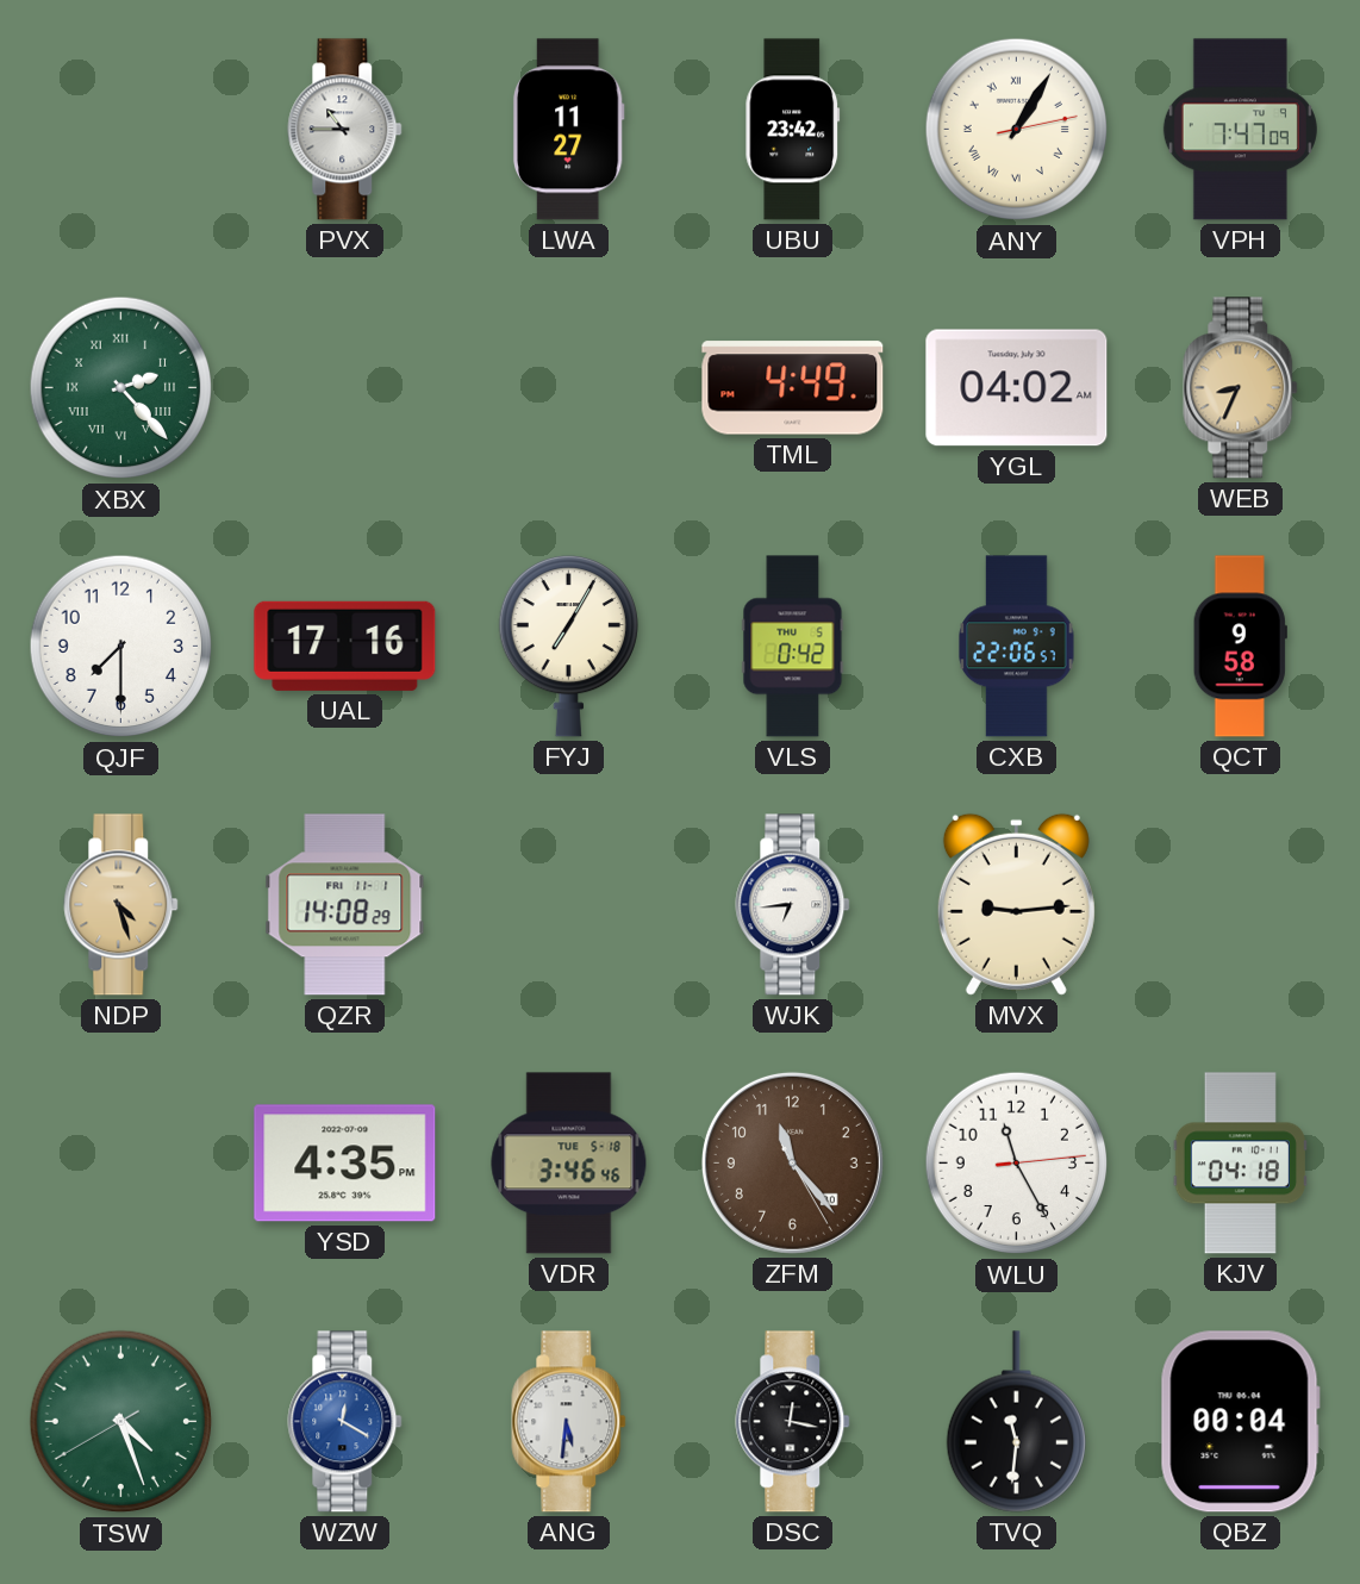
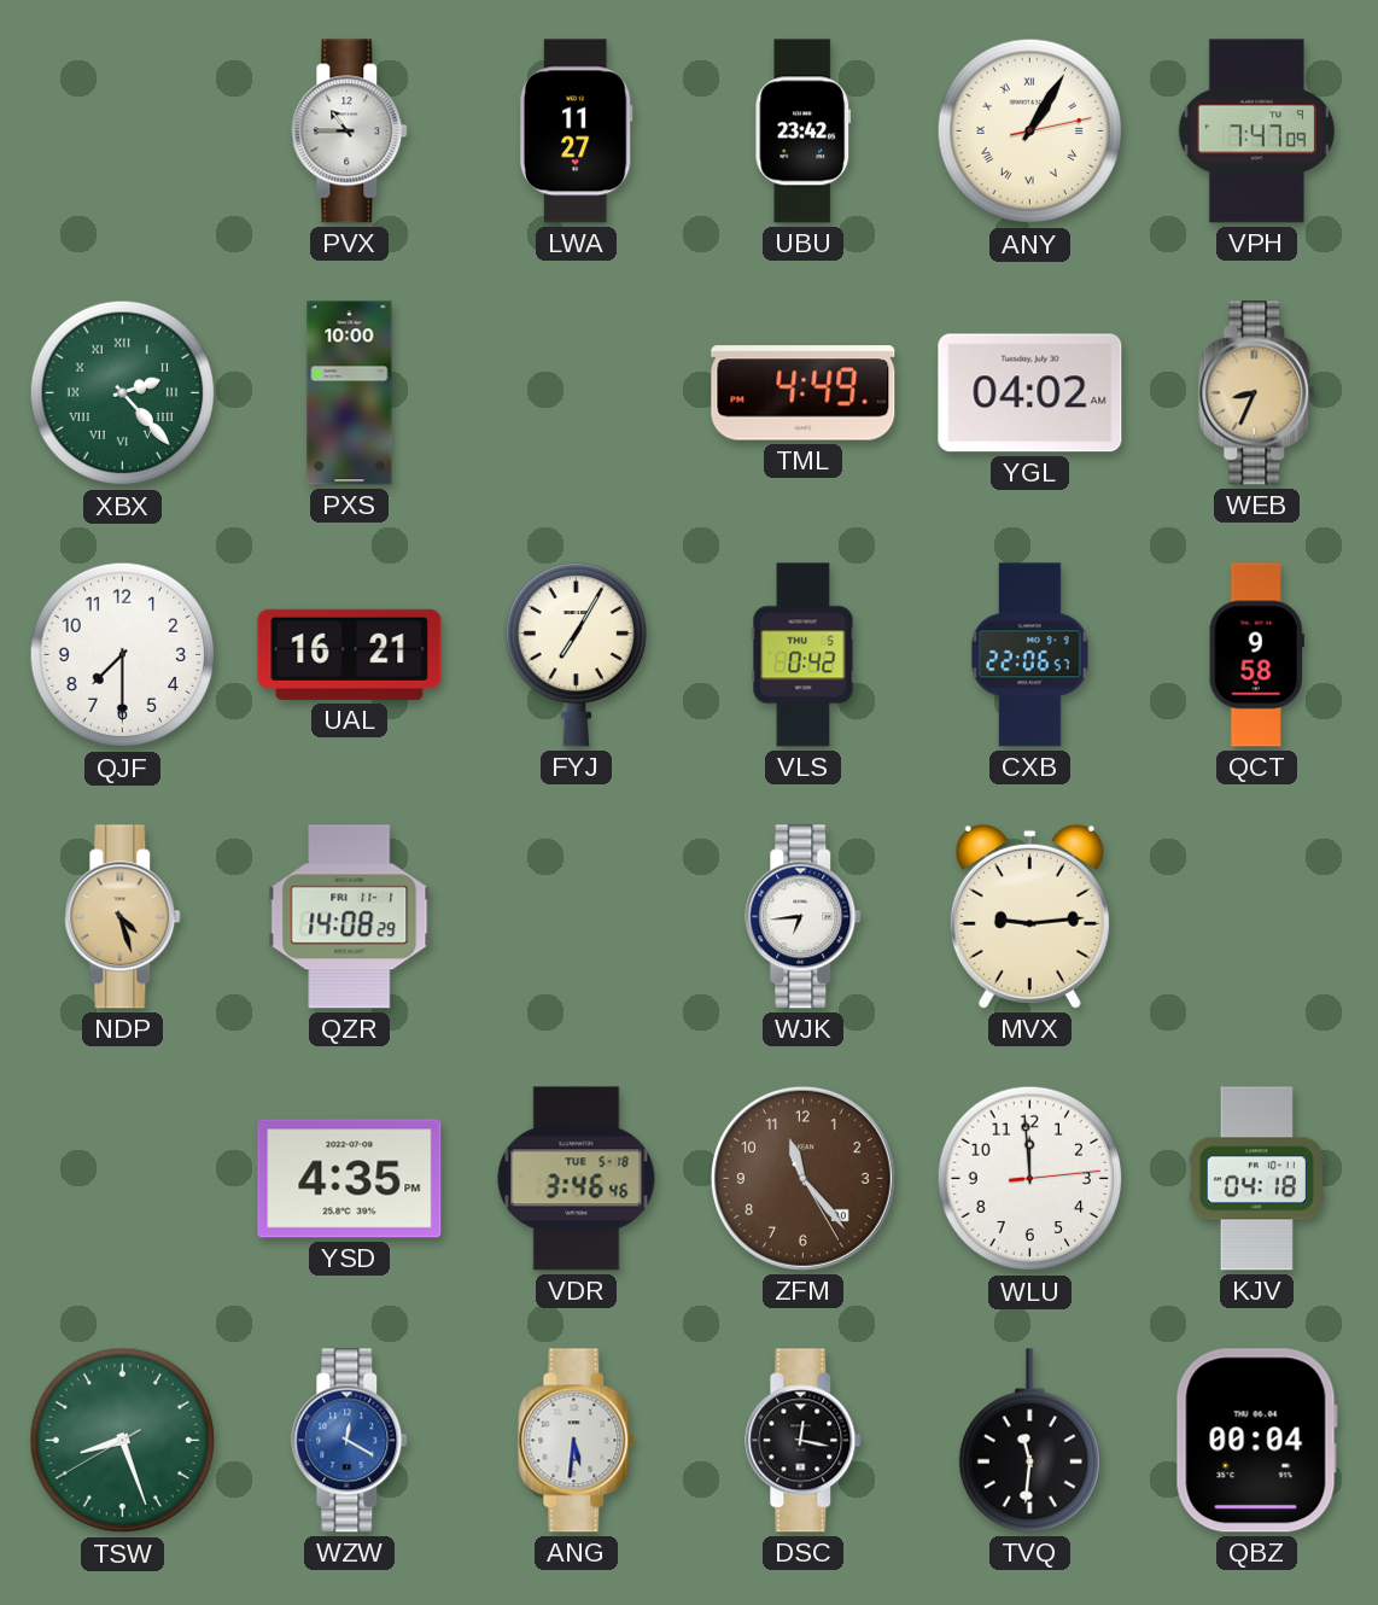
PXS: none -> 10:00 (350, 393)
UAL: 17:16 -> 16:21 (350, 654)
WLU: 11:25 -> 11:59 (1030, 1179)
TSW: 4:26 -> 8:26 (123, 1441)
